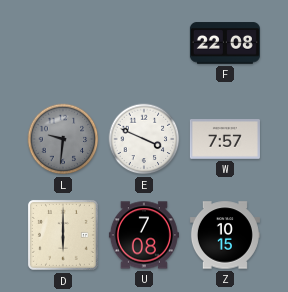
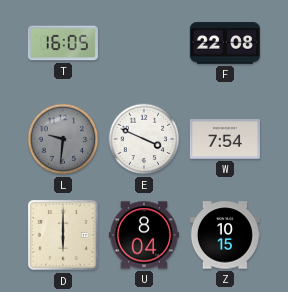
T: none -> 16:05 (63, 43)
W: 7:57 -> 7:54 (225, 139)
U: 7:08 -> 8:04 (144, 235)
